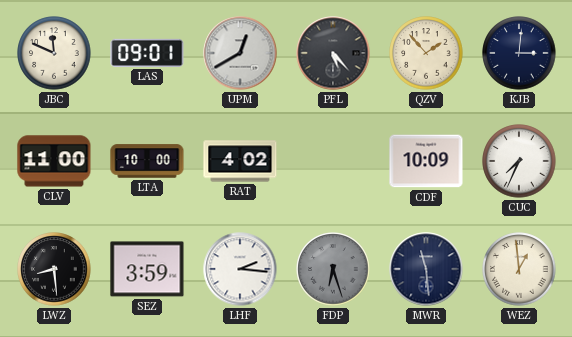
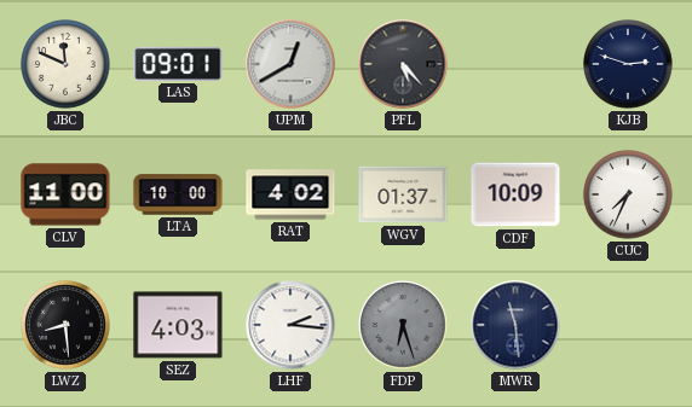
QZV: 1:53 -> none (426, 53)
KJB: 3:01 -> 2:48 (628, 64)
WGV: none -> 01:37 (403, 194)
SEZ: 3:59 -> 4:03 (178, 325)
WEZ: 12:59 -> none (519, 269)
